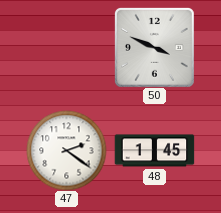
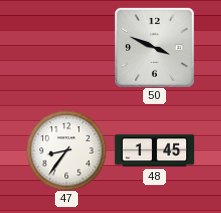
47: 2:21 -> 8:36 (66, 150)
